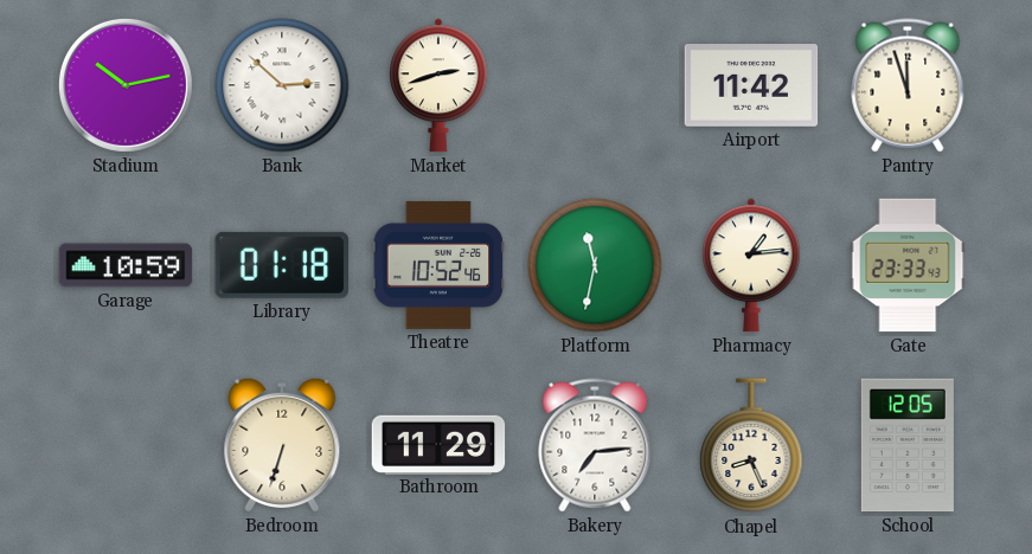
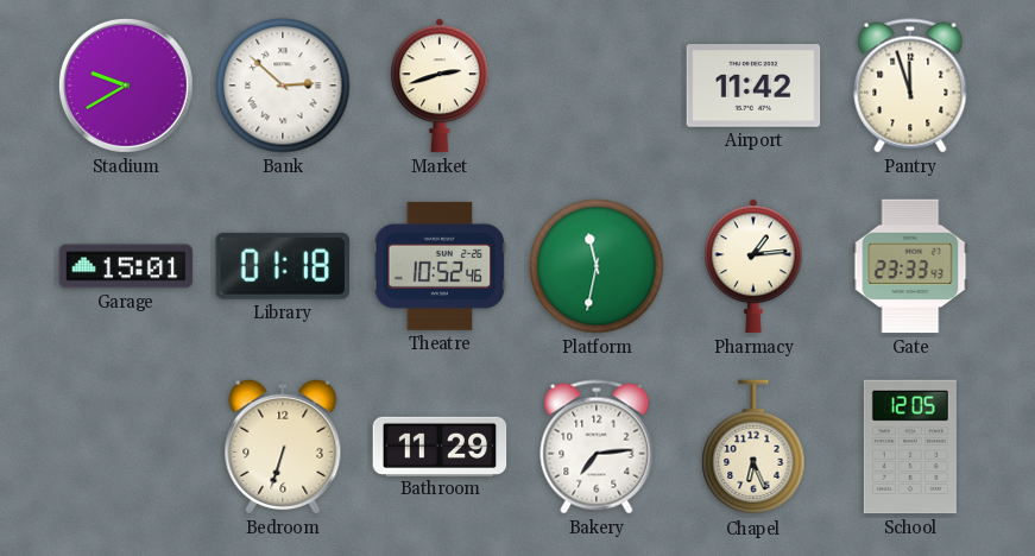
Stadium: 10:13 -> 9:40 (126, 86)
Garage: 10:59 -> 15:01 (126, 266)
Chapel: 8:26 -> 6:26 (753, 448)
